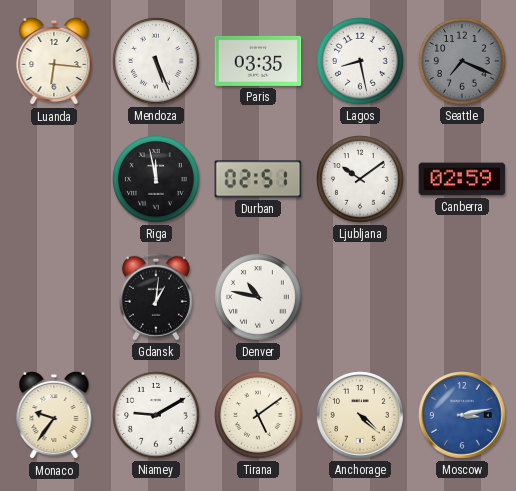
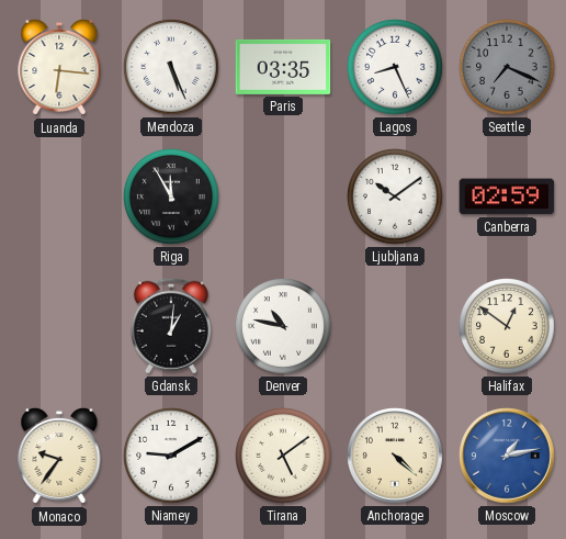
Lagos: 8:28 -> 8:26 (396, 68)
Riga: 11:58 -> 11:55 (172, 198)
Durban: 02:51 -> none (258, 179)
Halifax: none -> 12:51 (508, 327)
Moscow: 3:13 -> 1:13 (507, 456)
